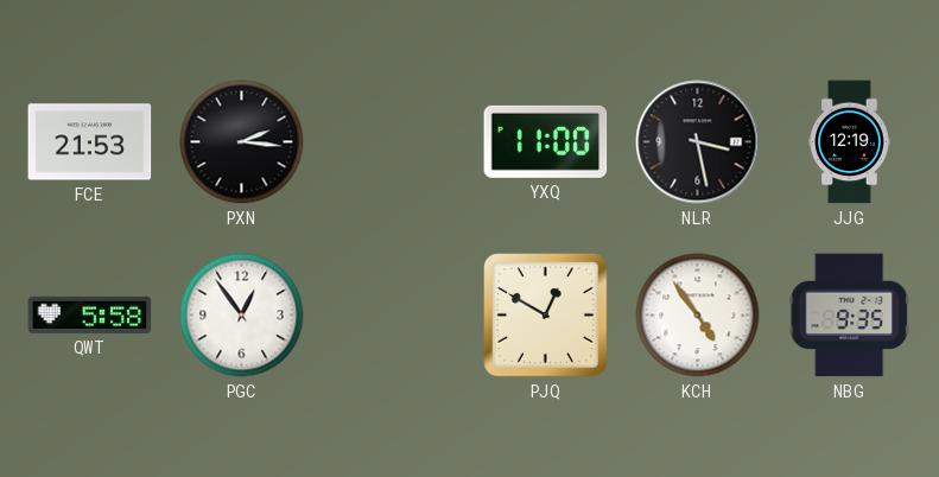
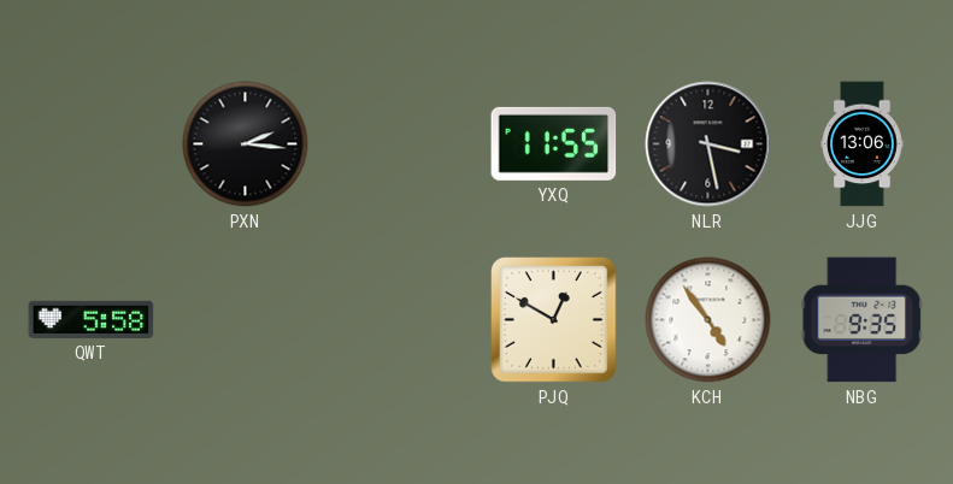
FCE: 21:53 -> none (90, 142)
YXQ: 11:00 -> 11:55 (554, 143)
JJG: 12:19 -> 13:06 (863, 144)
PGC: 12:54 -> none (242, 316)
